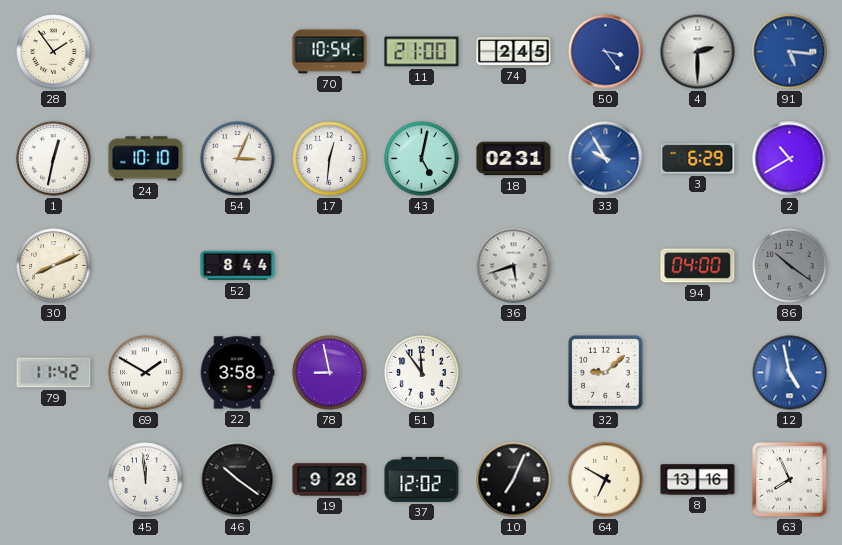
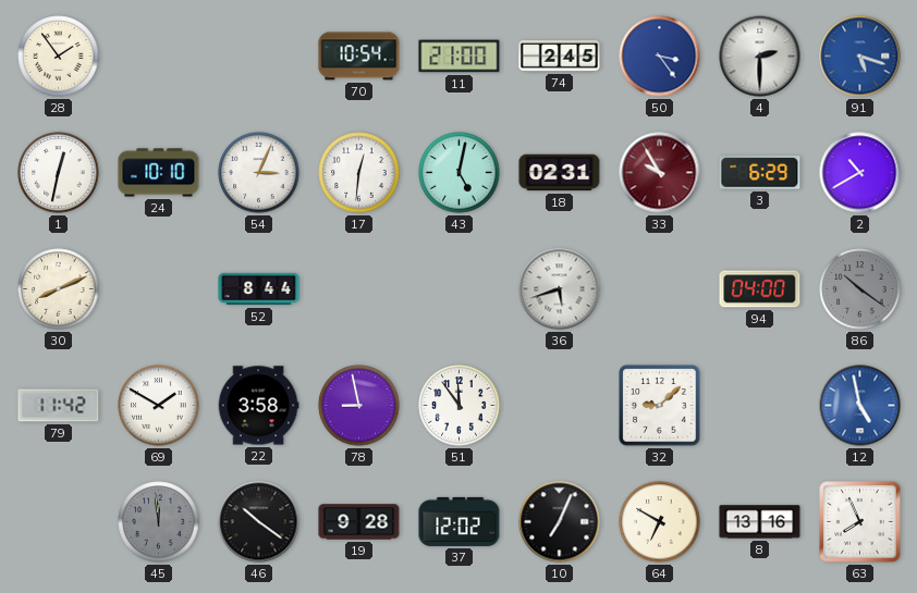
91: 5:16 -> 5:18 (860, 57)
33 dial: blue -> burgundy (660, 173)
45 dial: white -> grey (159, 522)
